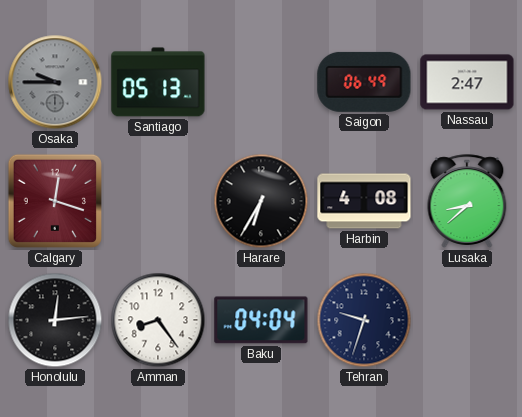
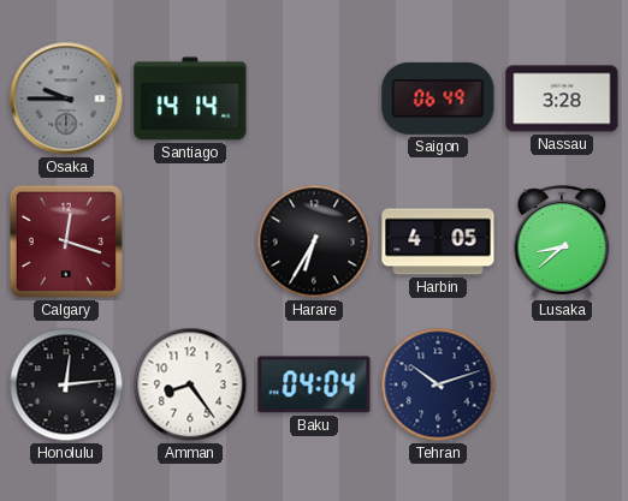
Santiago: 05:13 -> 14:14 (190, 99)
Nassau: 2:47 -> 3:28 (562, 99)
Harbin: 4:08 -> 4:05 (438, 241)
Tehran: 9:33 -> 10:12 (438, 384)
